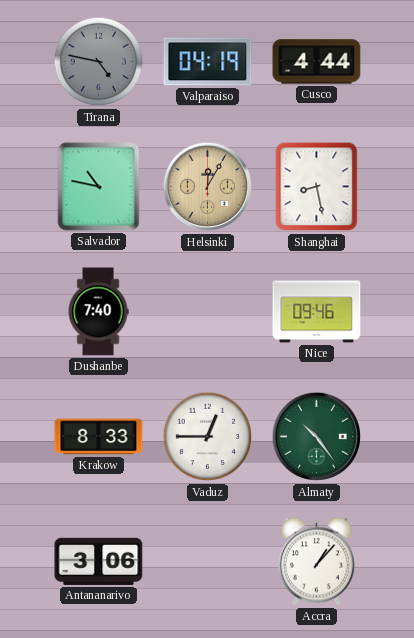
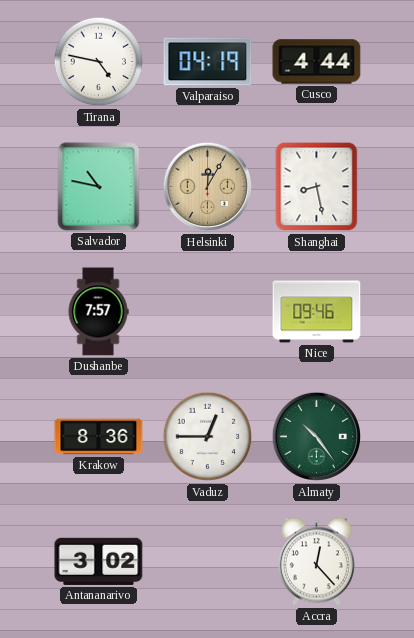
Tirana dial: grey -> white (99, 62)
Dushanbe: 7:40 -> 7:57 (98, 312)
Krakow: 8:33 -> 8:36 (99, 437)
Antananarivo: 3:06 -> 3:02 (99, 561)
Accra: 1:07 -> 12:23 (316, 562)
